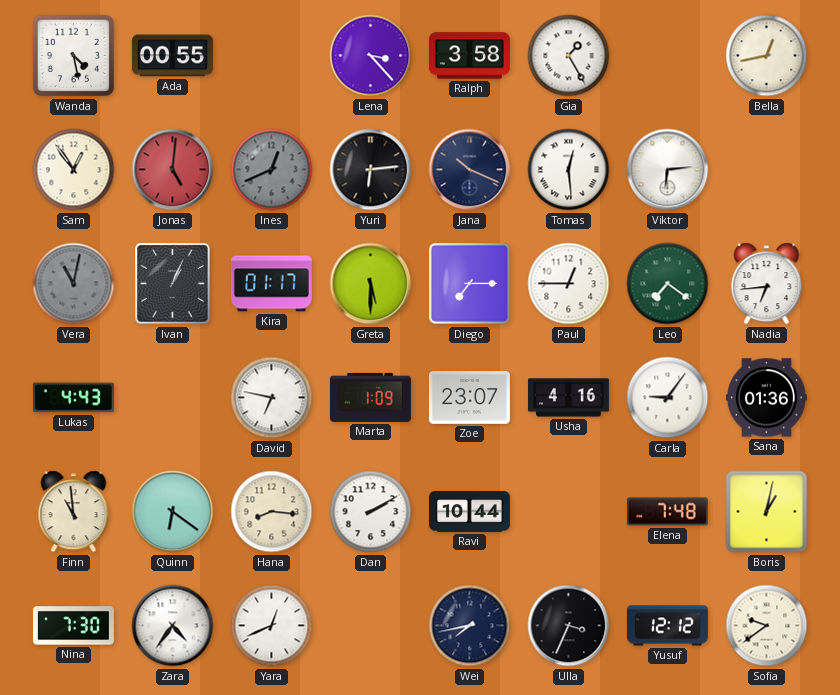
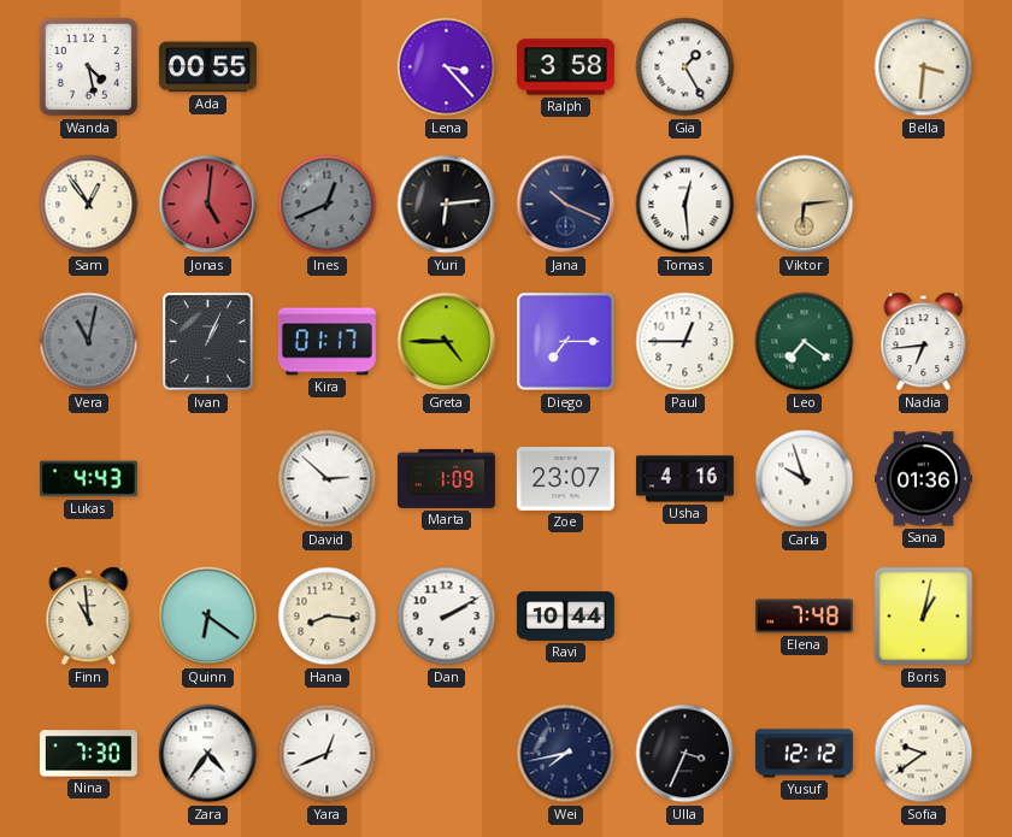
Bella: 12:43 -> 3:31 (924, 67)
Viktor dial: white -> champagne (805, 205)
Greta: 5:30 -> 4:45 (447, 342)
David: 6:47 -> 2:52 (328, 479)
Carla: 9:06 -> 9:57 (805, 479)
